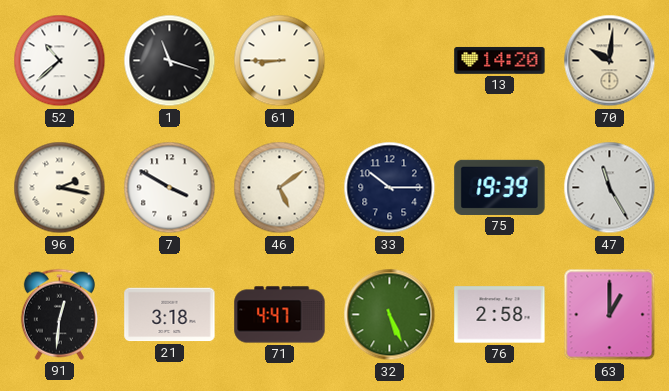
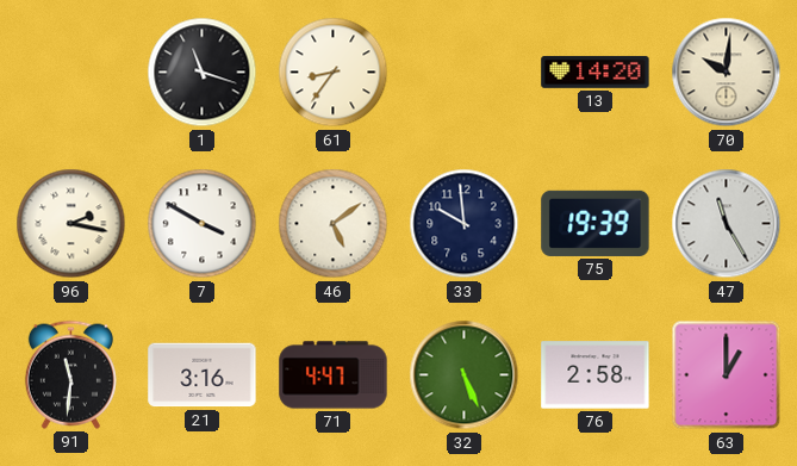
52: 10:38 -> none (60, 61)
61: 8:45 -> 8:36 (334, 73)
33: 10:15 -> 9:59 (465, 224)
91: 12:31 -> 11:31 (70, 374)
21: 3:18 -> 3:16 (203, 375)
